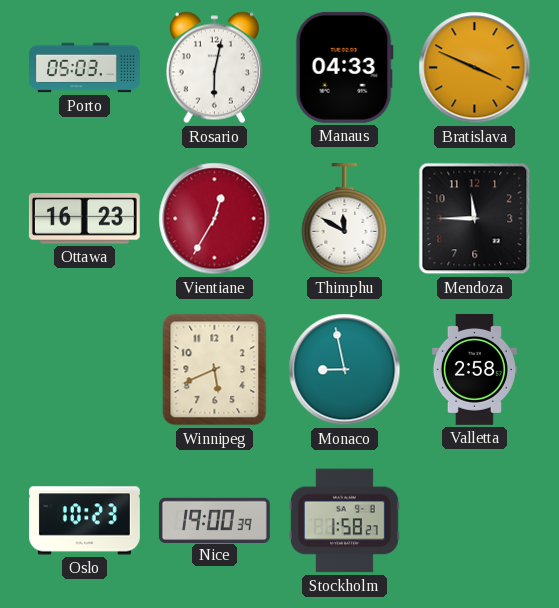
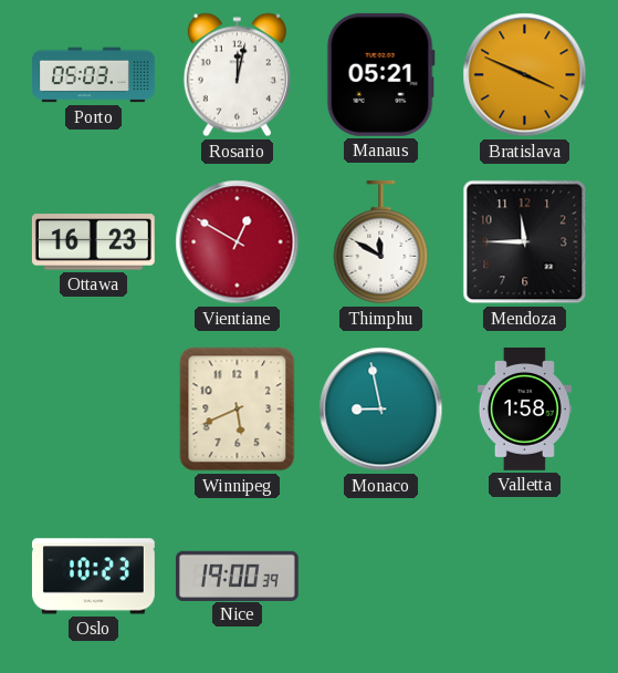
Rosario: 6:02 -> 12:02 (237, 75)
Manaus: 04:33 -> 05:21 (380, 74)
Vientiane: 12:35 -> 12:50 (238, 242)
Valletta: 2:58 -> 1:58 (524, 408)
Stockholm: 1:58 -> none (344, 521)
